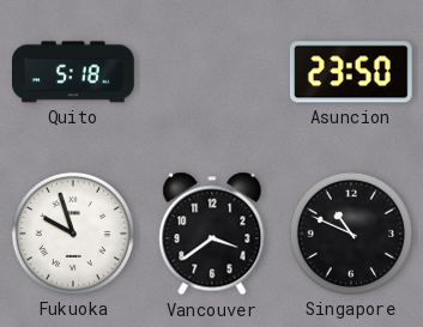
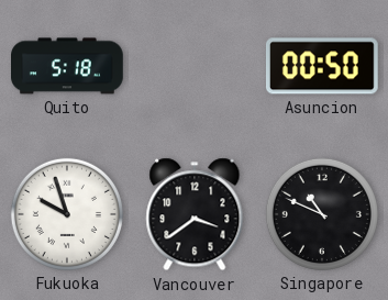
Asuncion: 23:50 -> 00:50 (322, 66)
